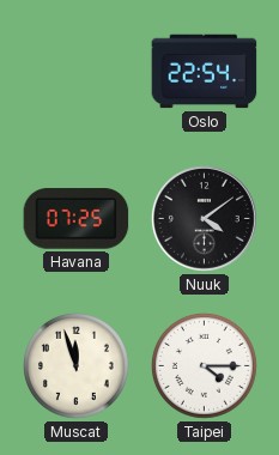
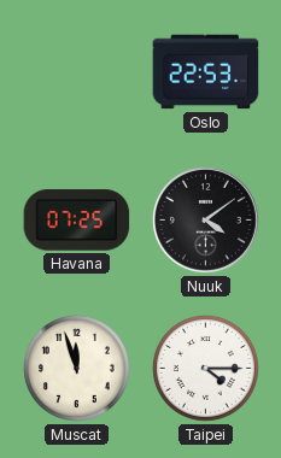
Oslo: 22:54 -> 22:53 (206, 72)
